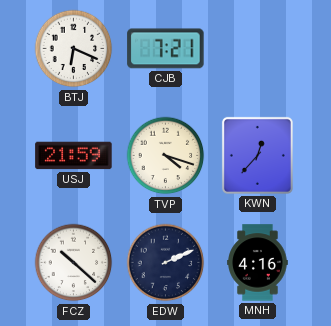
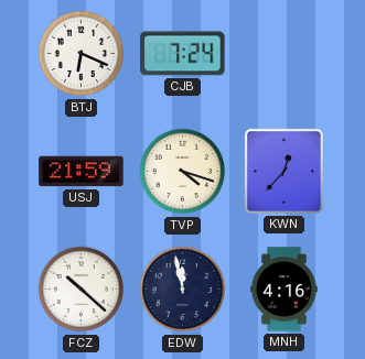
CJB: 7:21 -> 7:24 (183, 54)
EDW: 2:11 -> 11:58 (183, 290)
